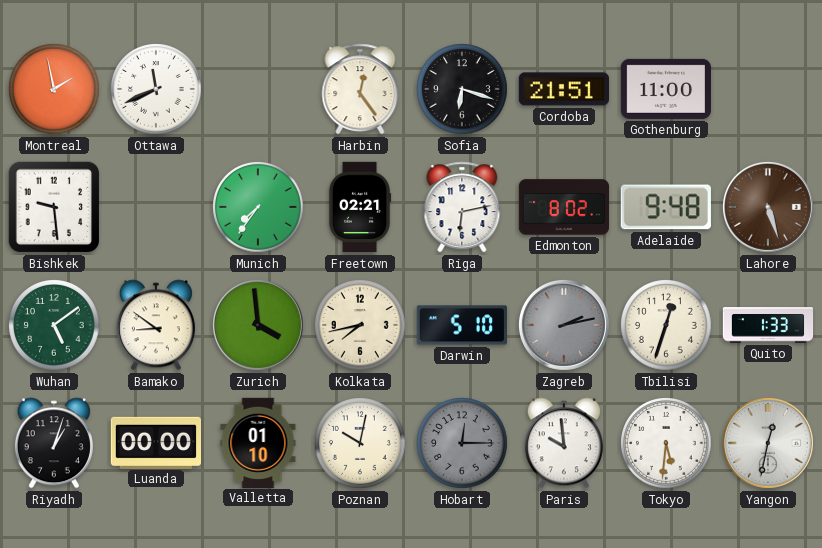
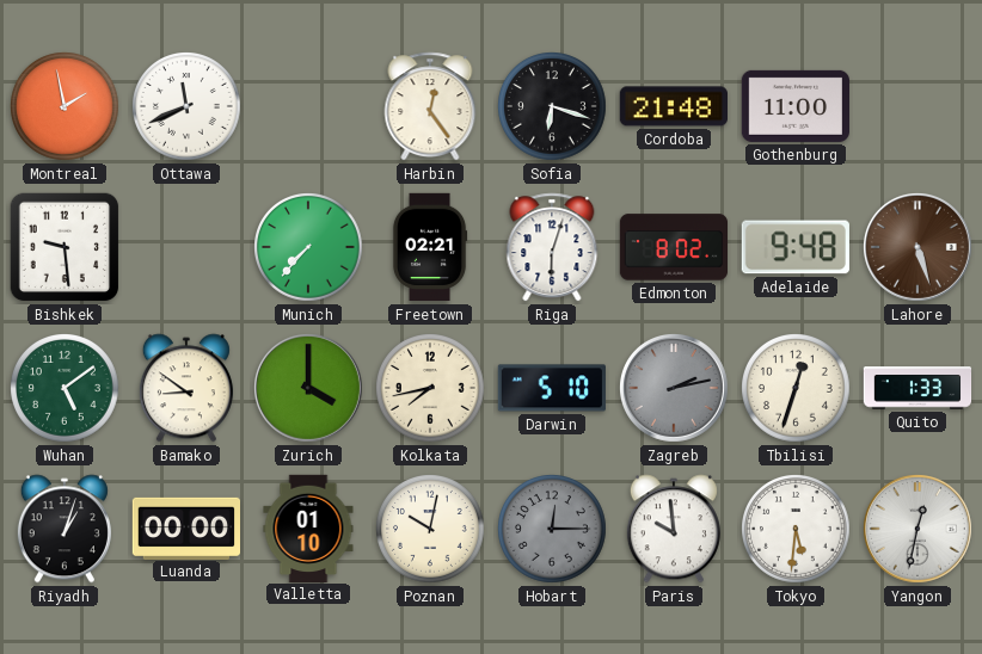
Cordoba: 21:51 -> 21:48 (673, 106)
Munich: 7:36 -> 7:37 (309, 248)
Riga: 6:13 -> 6:03 (552, 247)
Zurich: 3:59 -> 4:00 (308, 388)
